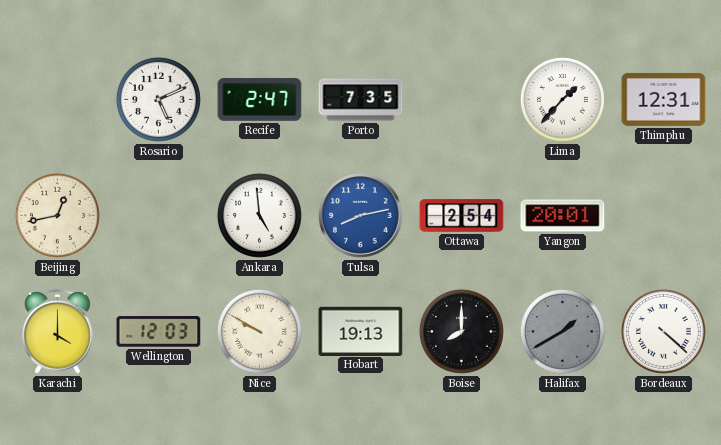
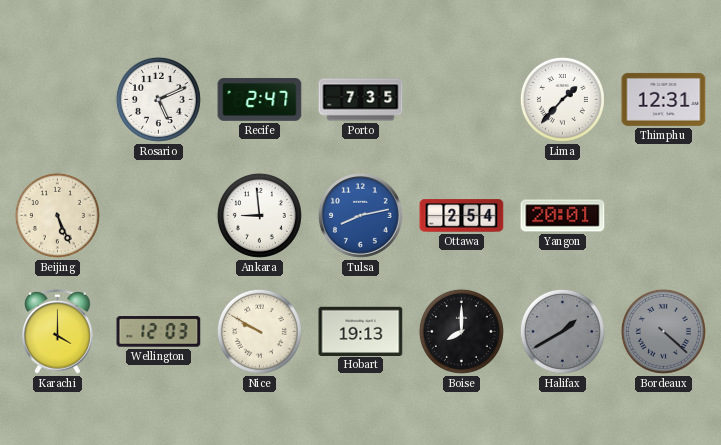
Beijing: 12:43 -> 5:26 (57, 215)
Ankara: 4:59 -> 8:59 (259, 215)
Bordeaux dial: white -> grey (663, 331)
